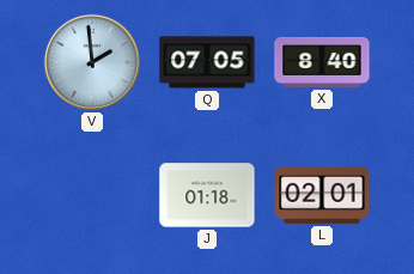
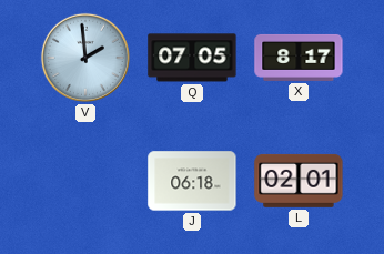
X: 8:40 -> 8:17 (299, 58)
J: 01:18 -> 06:18 (192, 181)
